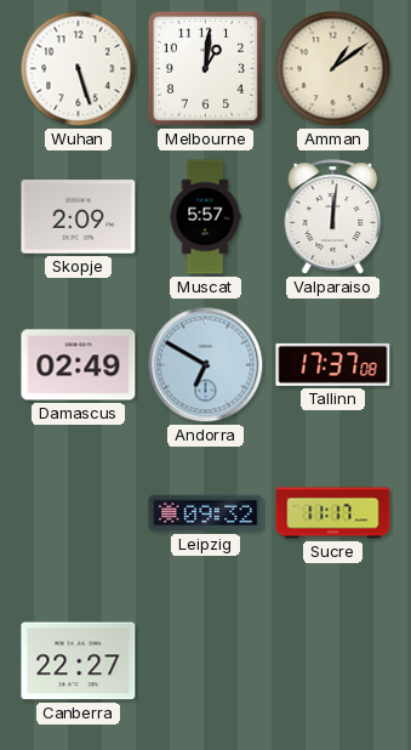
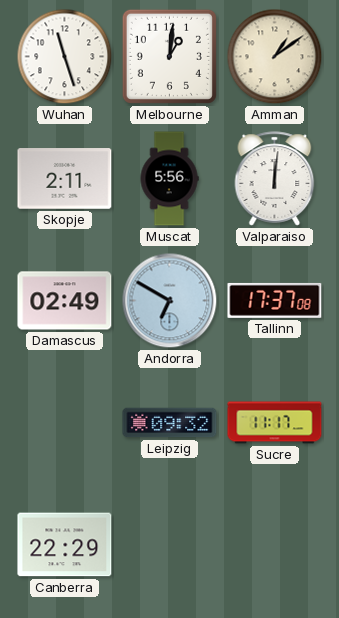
Wuhan: 5:27 -> 11:27 (65, 57)
Skopje: 2:09 -> 2:11 (65, 179)
Muscat: 5:57 -> 5:56 (169, 179)
Canberra: 22:27 -> 22:29 (65, 545)
